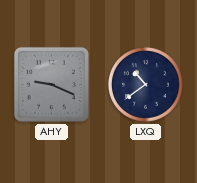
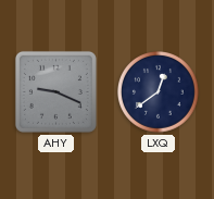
LXQ: 10:39 -> 12:39 (159, 92)
